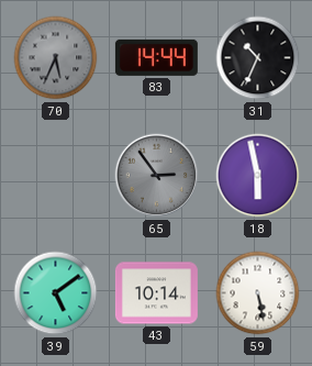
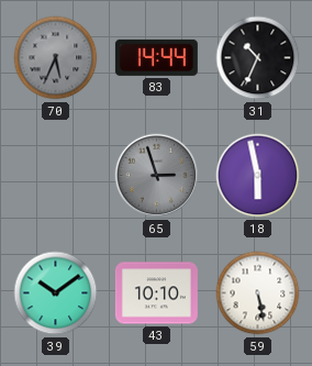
65: 2:54 -> 2:57 (157, 176)
39: 5:09 -> 10:09 (56, 293)
43: 10:14 -> 10:10 (156, 293)
